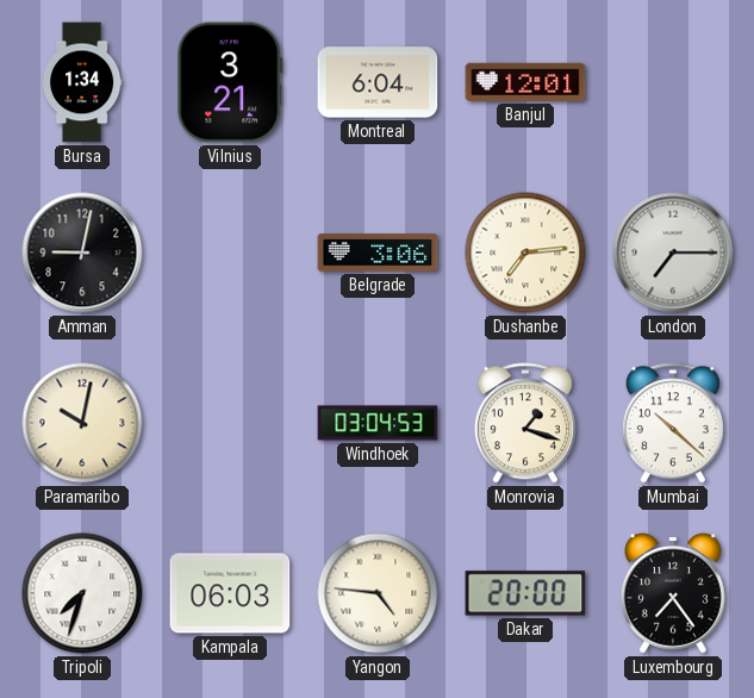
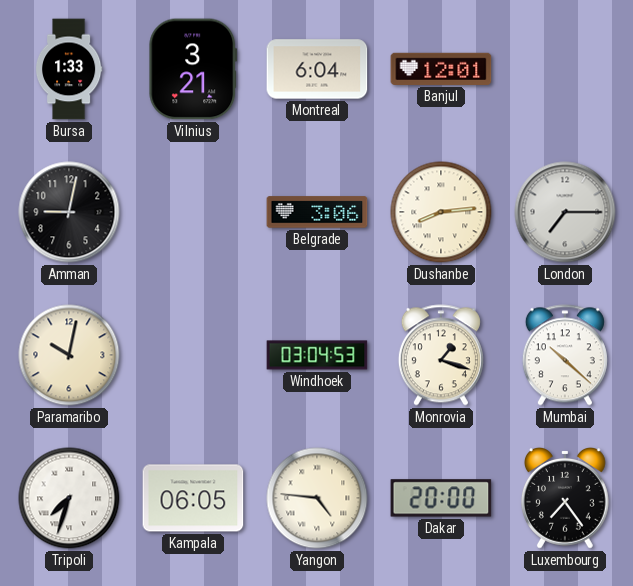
Bursa: 1:34 -> 1:33 (69, 69)
Dushanbe: 7:14 -> 8:14 (441, 212)
Kampala: 06:03 -> 06:05 (193, 498)
